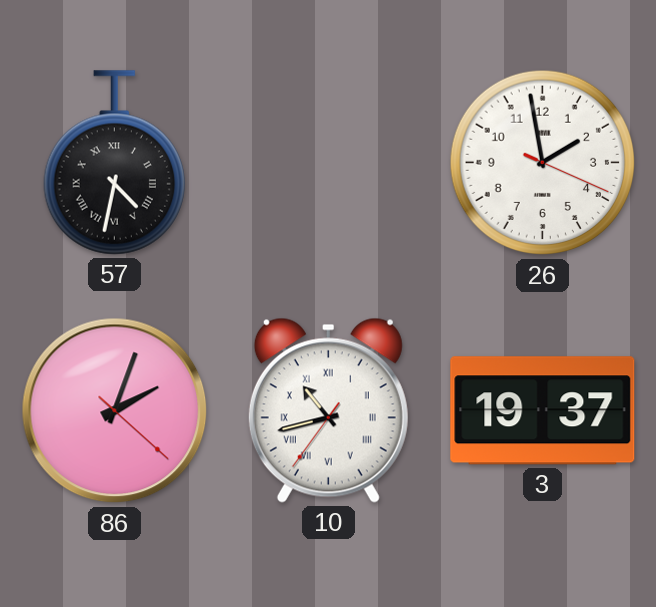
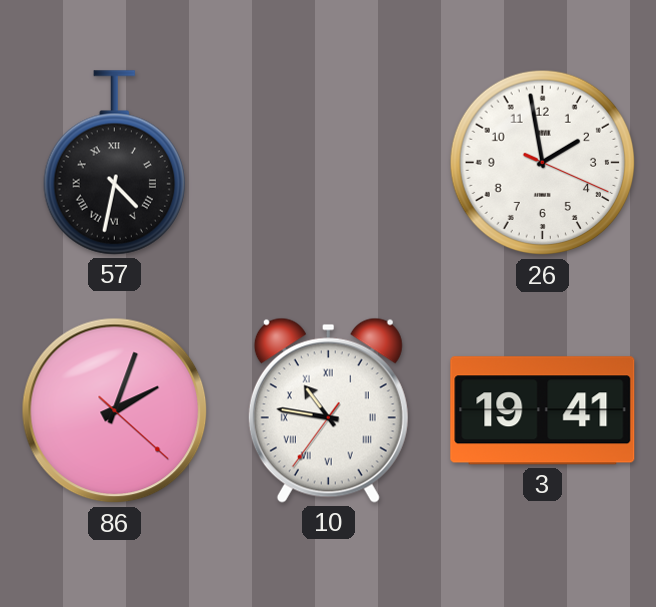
10: 10:42 -> 10:46 (328, 410)
3: 19:37 -> 19:41 (543, 411)
